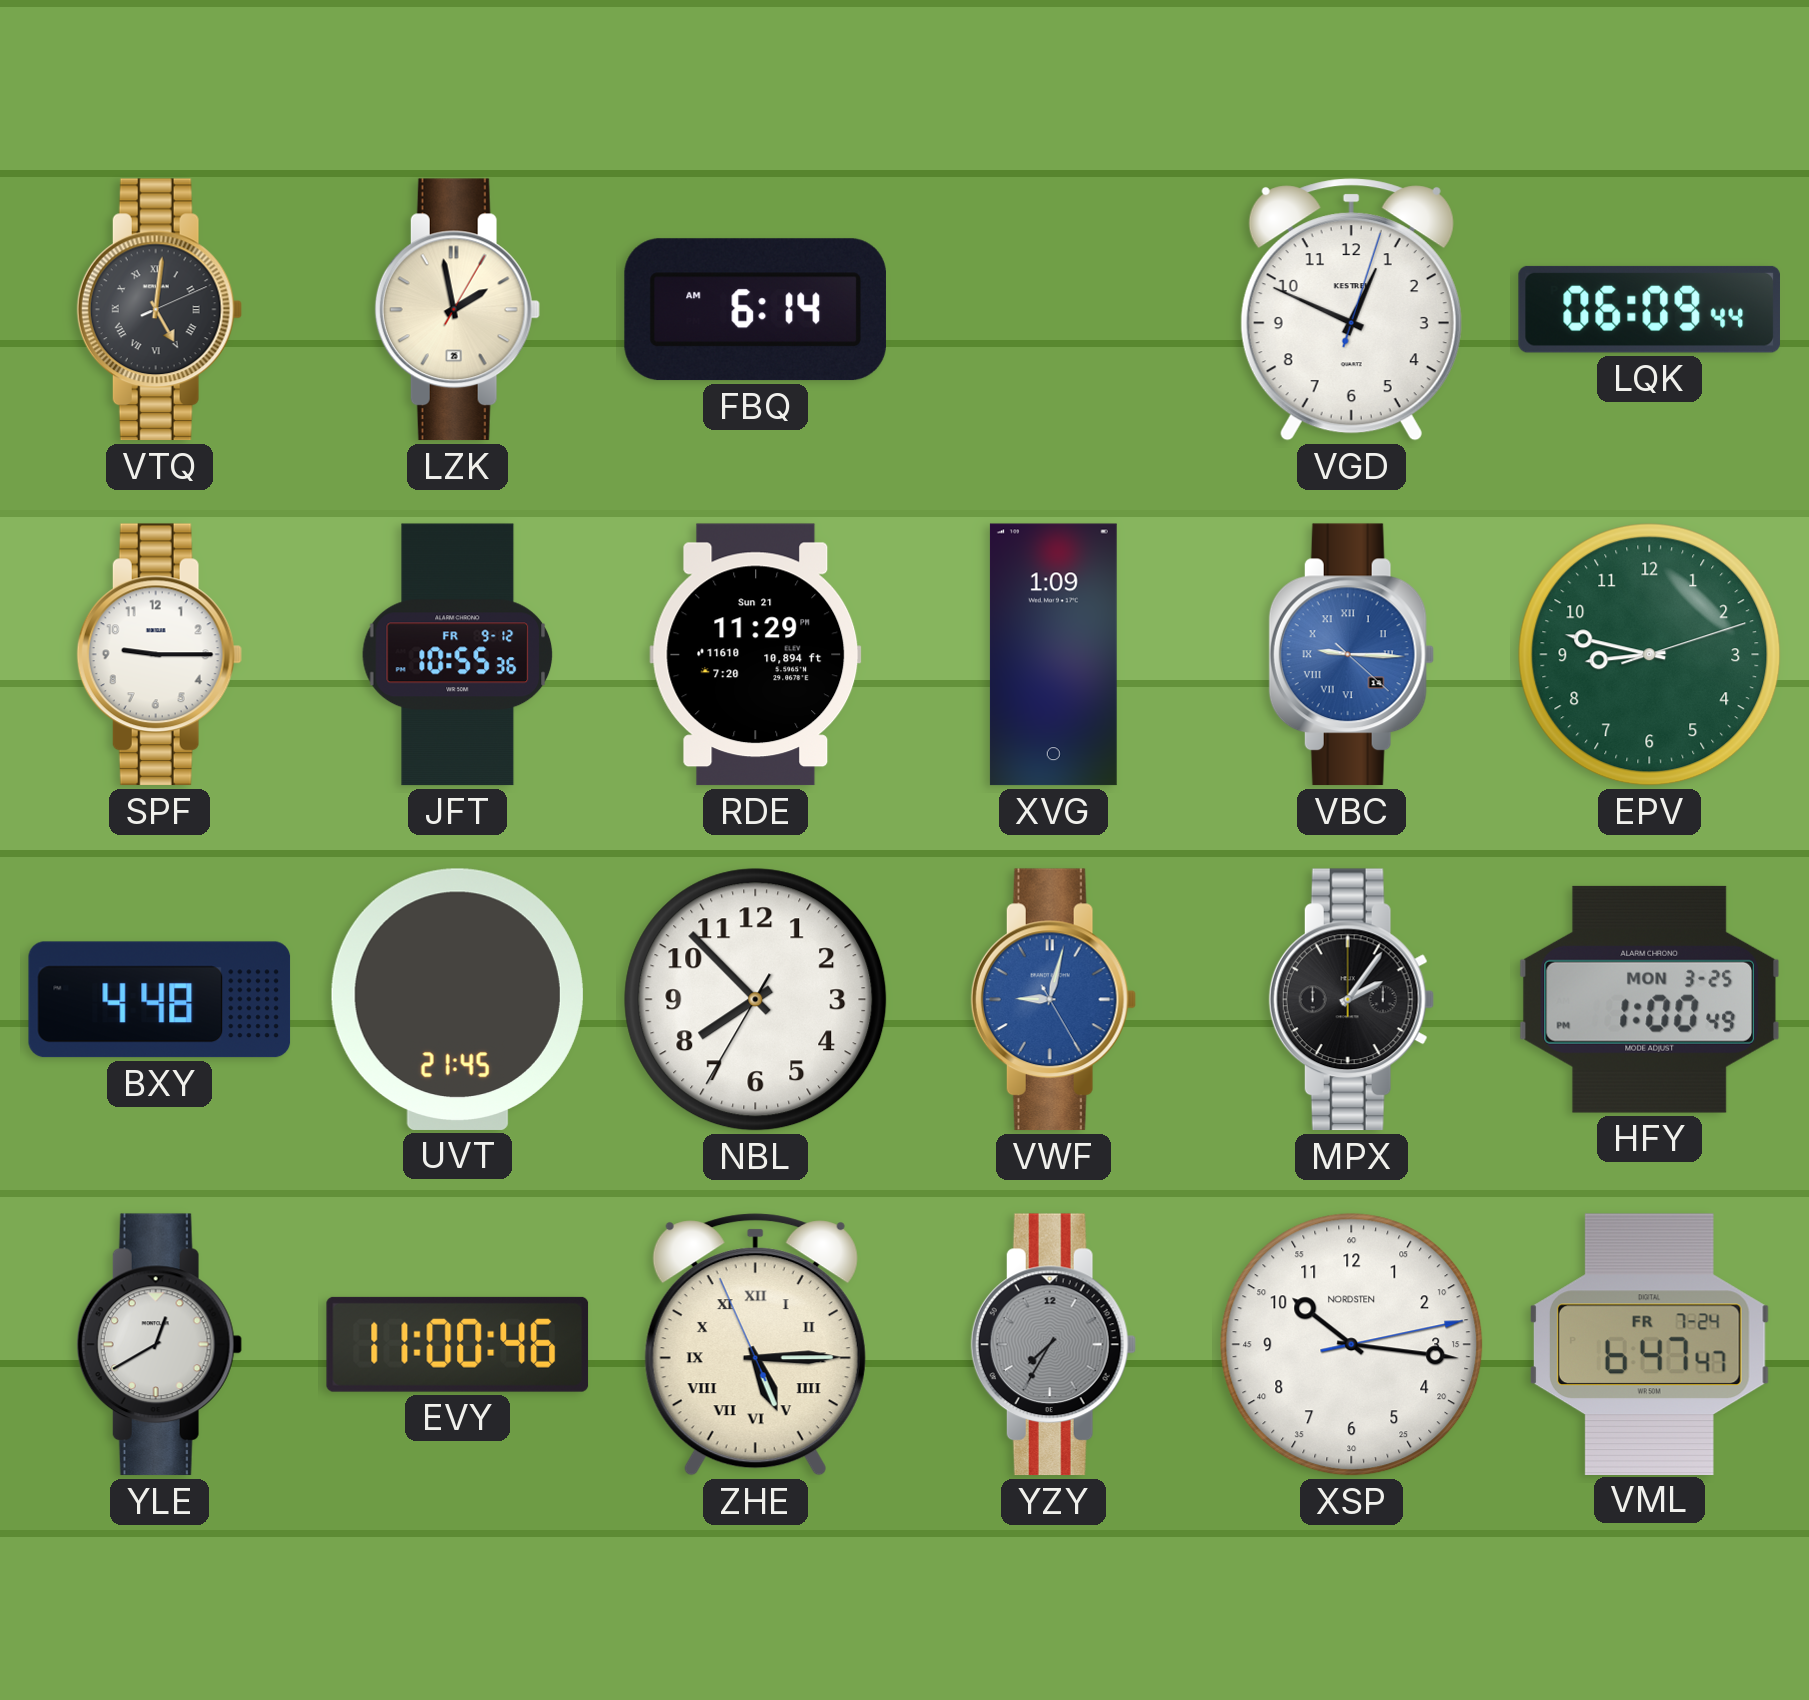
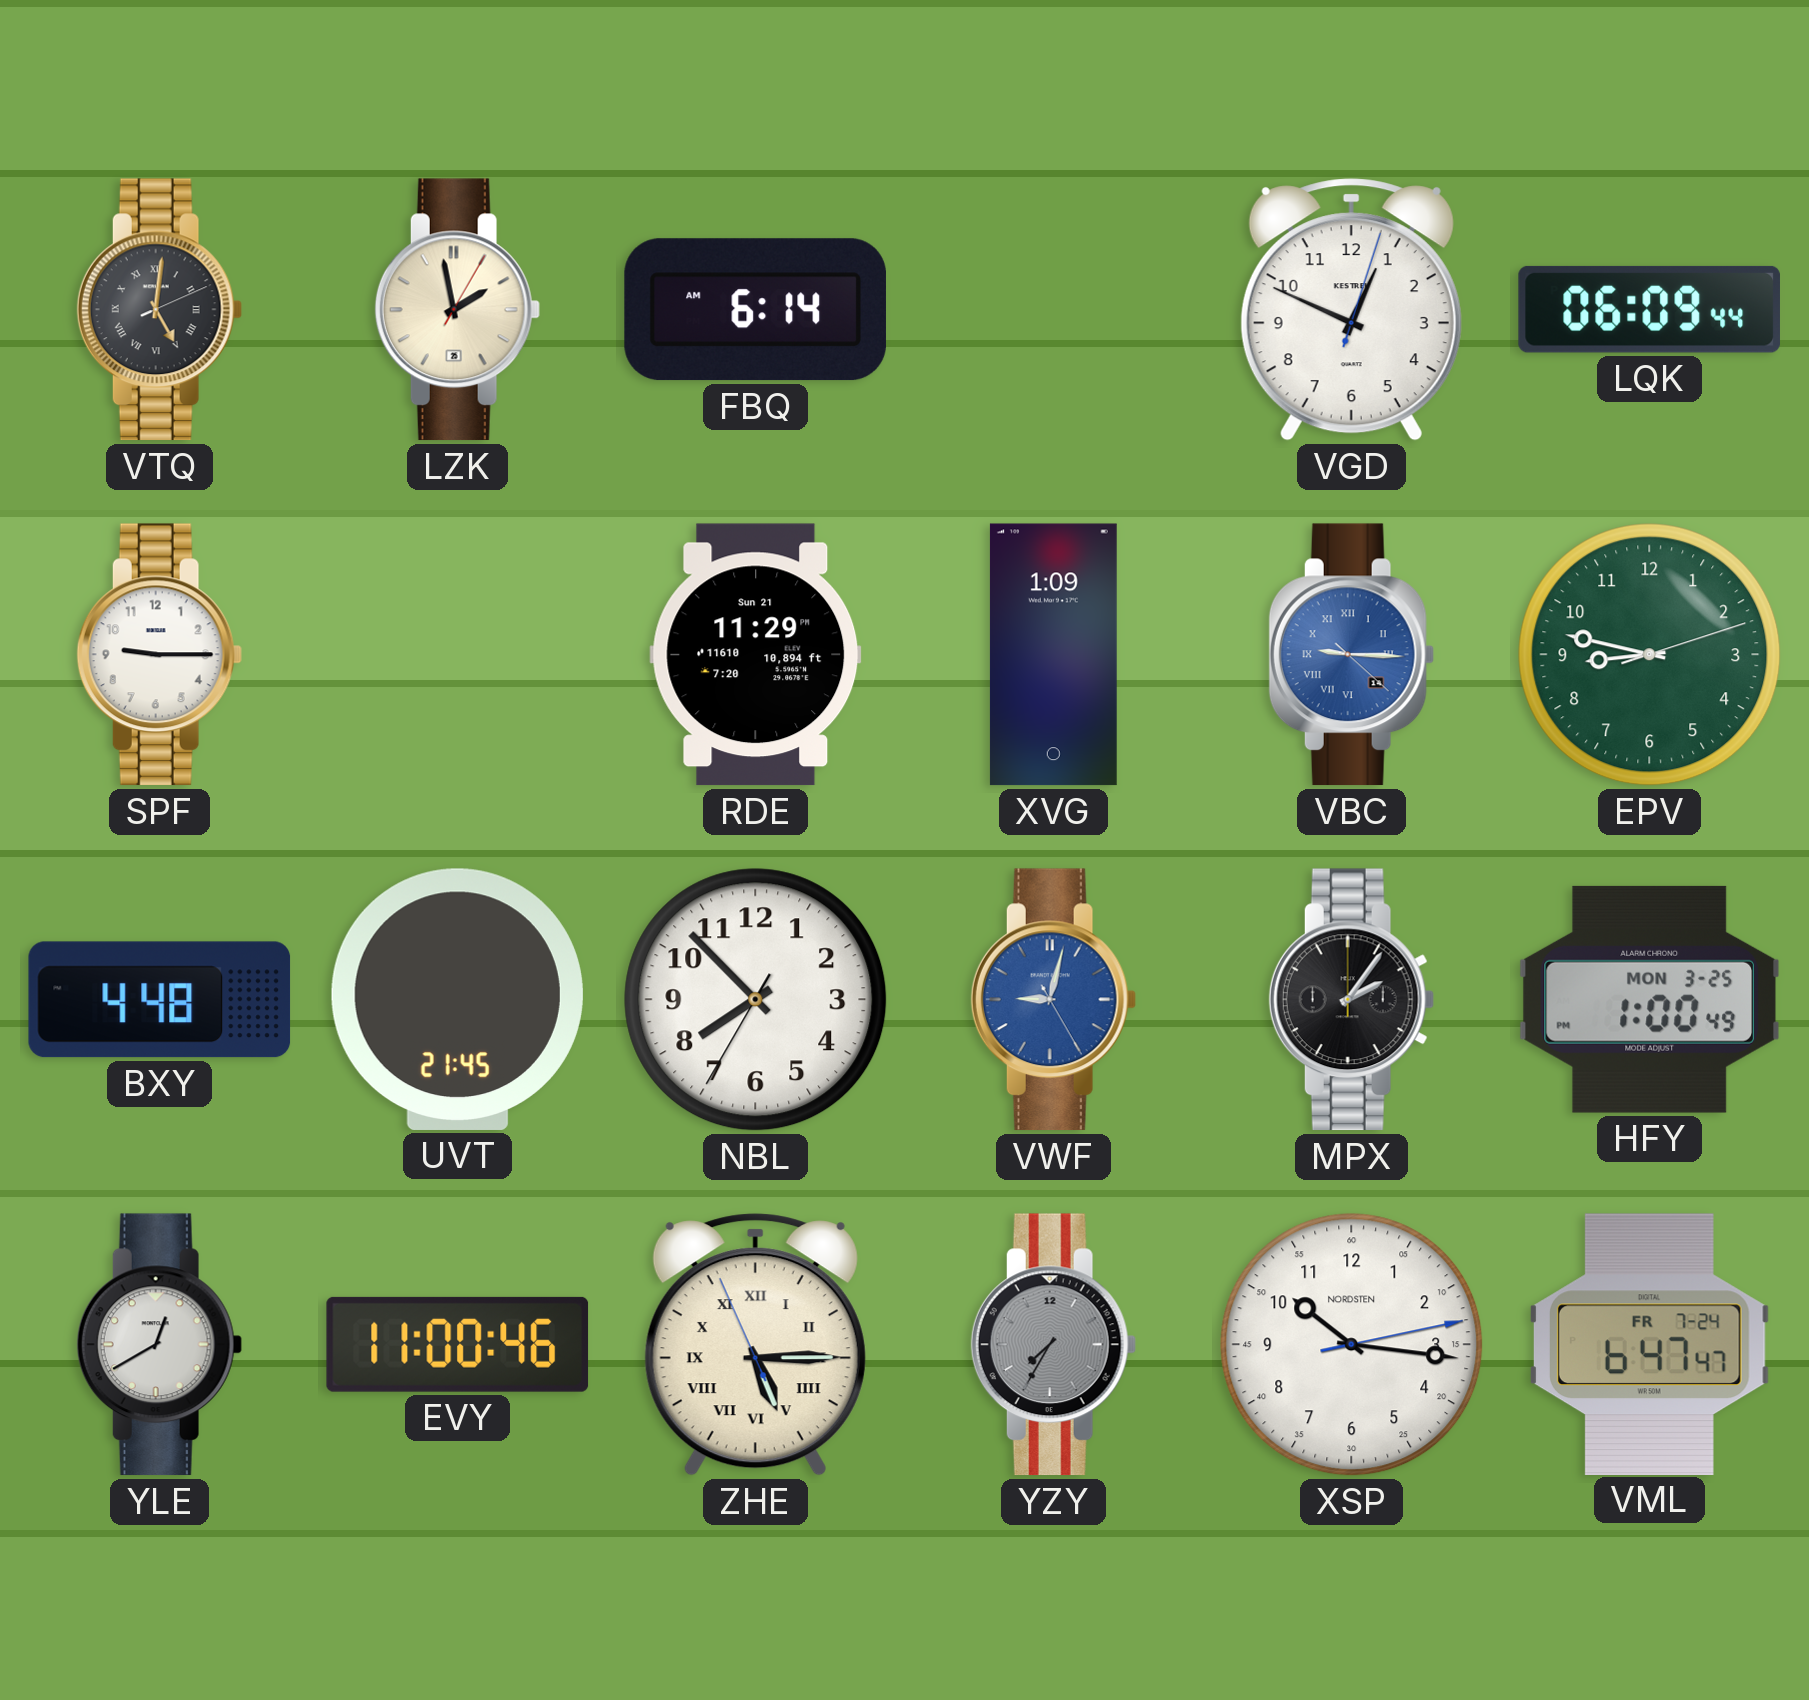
JFT: 10:55 -> none (458, 655)
